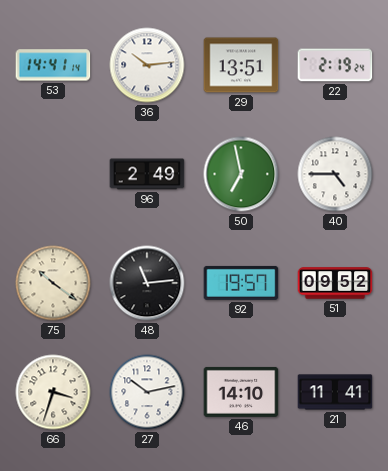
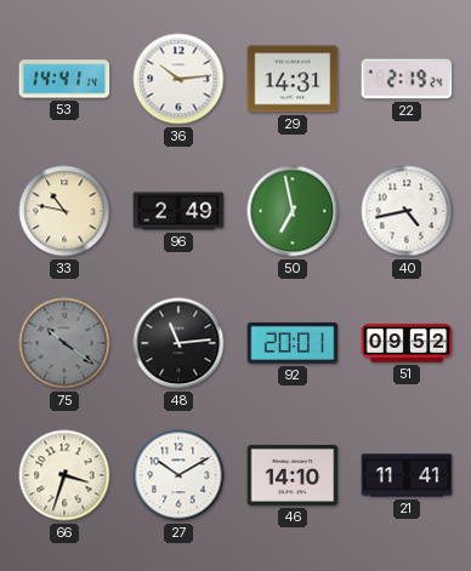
29: 13:51 -> 14:31 (293, 79)
33: none -> 10:47 (64, 211)
40: 4:45 -> 4:43 (407, 211)
75 dial: cream -> grey (64, 343)
92: 19:57 -> 20:01 (293, 343)
27: 10:13 -> 10:10 (178, 475)
